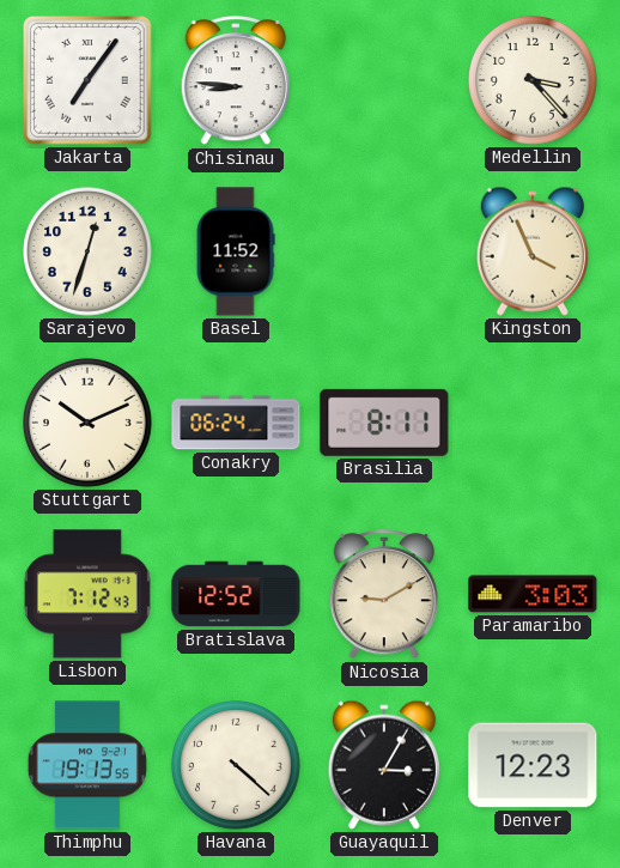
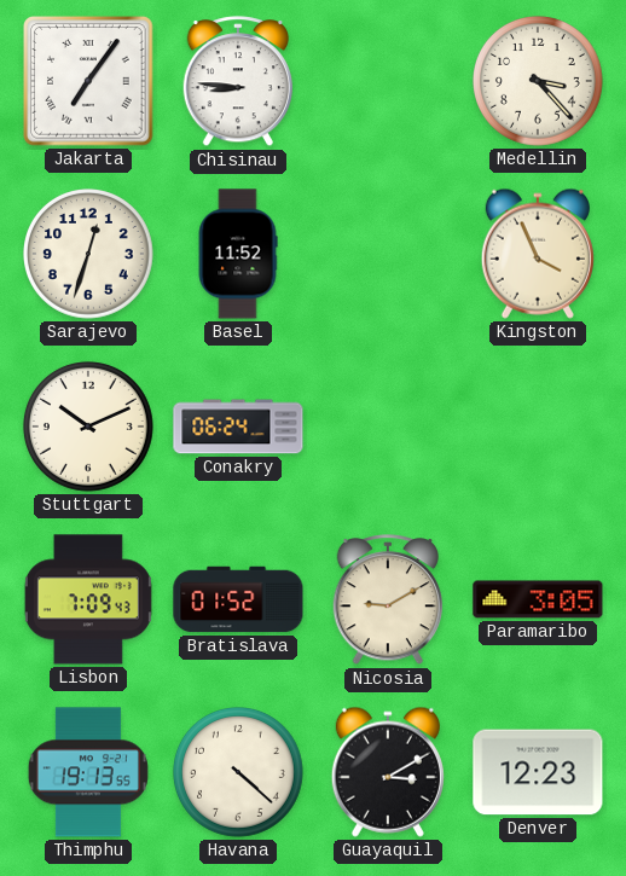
Brasilia: 8:11 -> none (384, 423)
Lisbon: 7:12 -> 7:09 (88, 599)
Bratislava: 12:52 -> 01:52 (238, 599)
Paramaribo: 3:03 -> 3:05 (538, 599)
Guayaquil: 3:05 -> 3:10 (388, 772)
